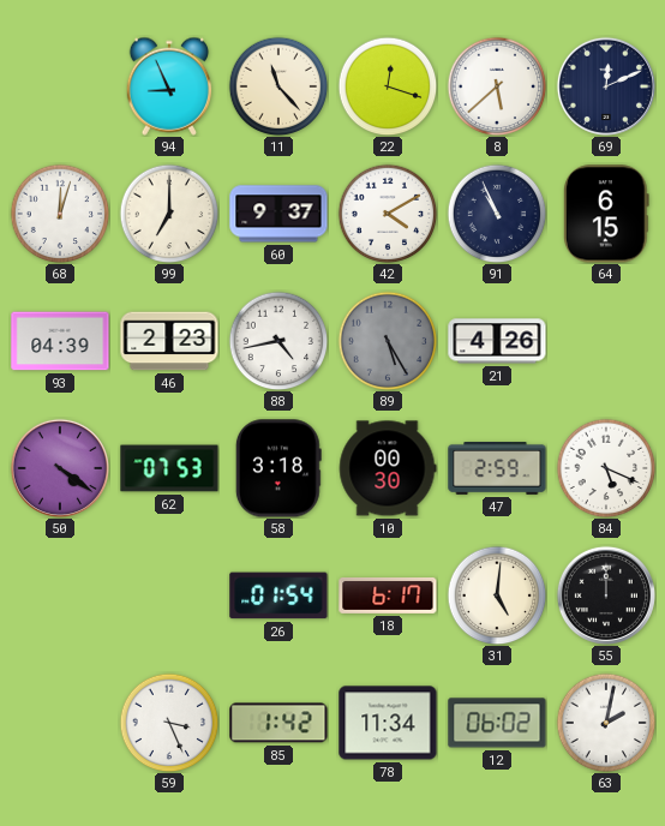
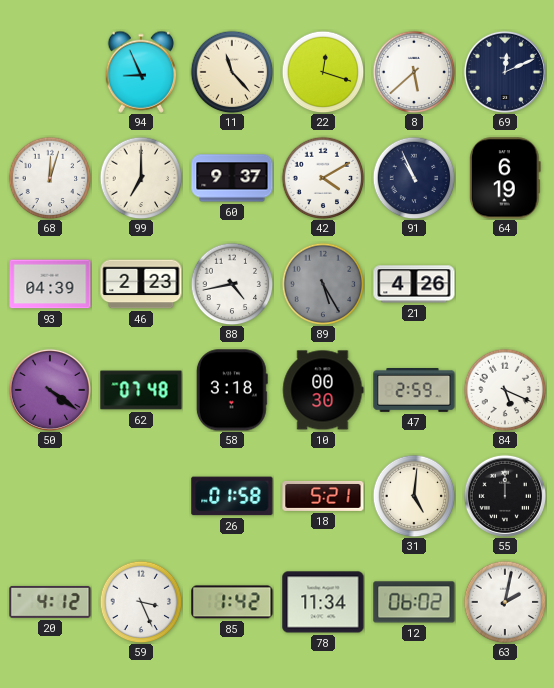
64: 6:15 -> 6:19 (506, 178)
62: 07:53 -> 07:48 (141, 390)
26: 01:54 -> 01:58 (232, 496)
18: 6:17 -> 5:21 (323, 496)
20: none -> 4:12 (50, 602)
